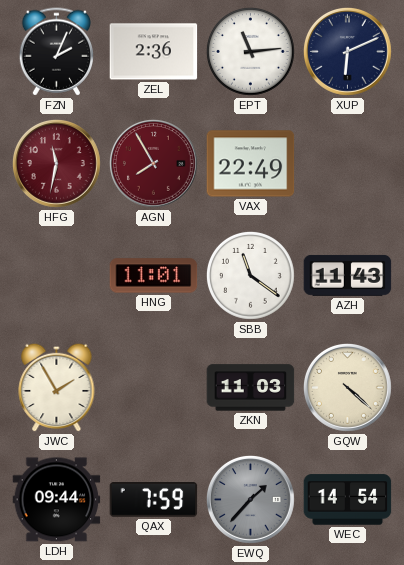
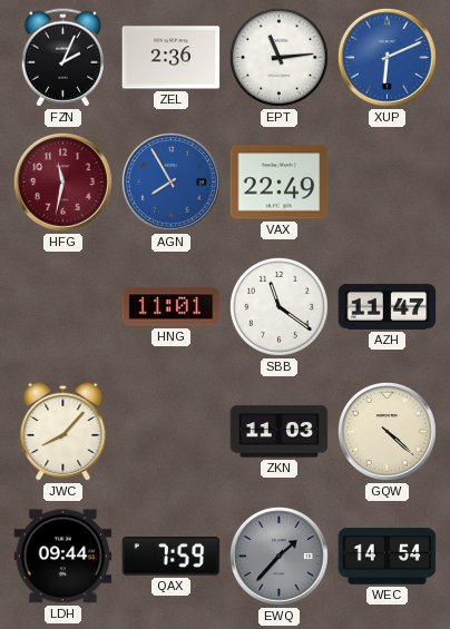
XUP dial: navy -> blue (388, 58)
AGN dial: burgundy -> blue (172, 183)
AZH: 11:43 -> 11:47 (388, 306)
JWC: 1:55 -> 8:07 (63, 431)
